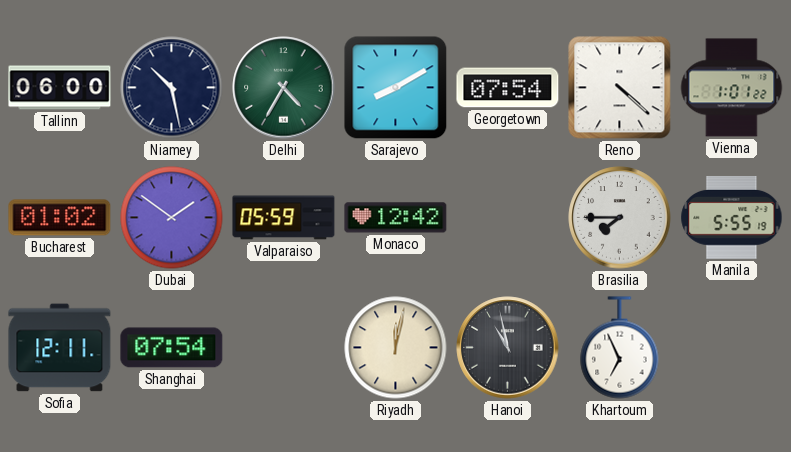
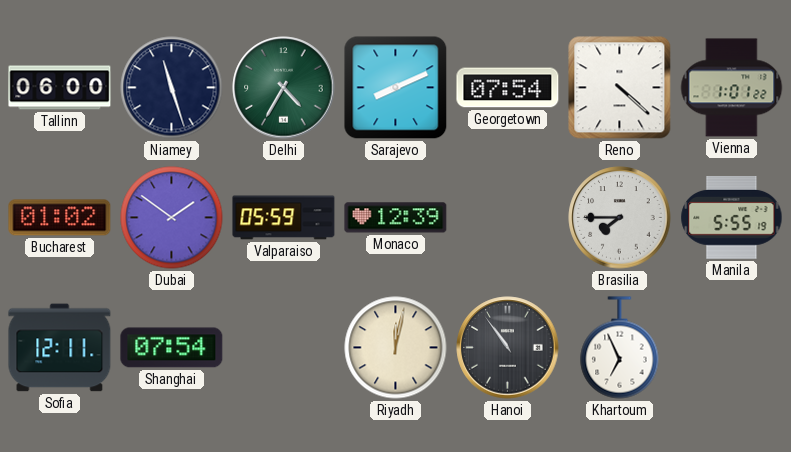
Niamey: 10:28 -> 11:27 (172, 88)
Sarajevo: 8:10 -> 8:11 (396, 88)
Monaco: 12:42 -> 12:39 (396, 218)
Hanoi: 10:58 -> 10:54 (508, 348)
